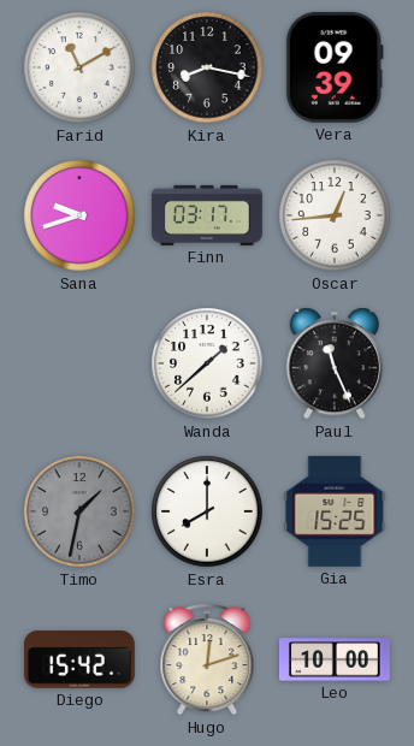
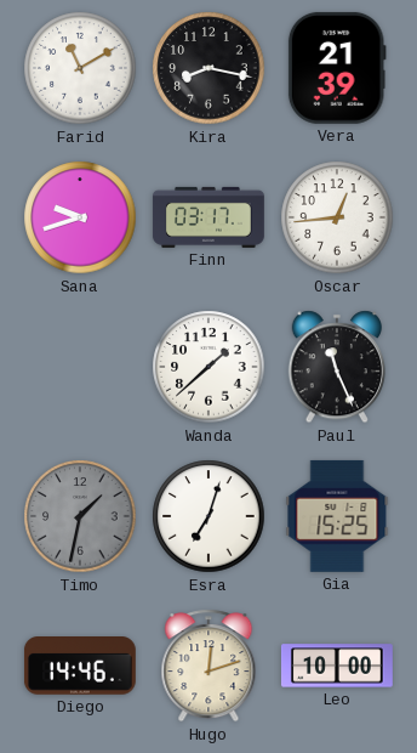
Vera: 09:39 -> 21:39 (337, 68)
Esra: 8:00 -> 7:03 (208, 516)
Diego: 15:42 -> 14:46 (80, 667)
